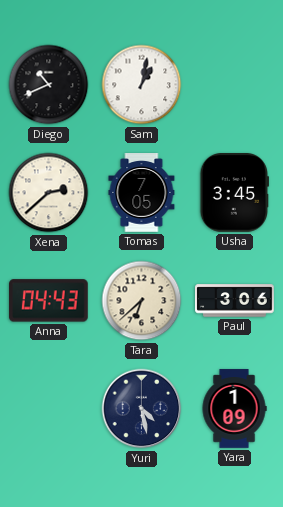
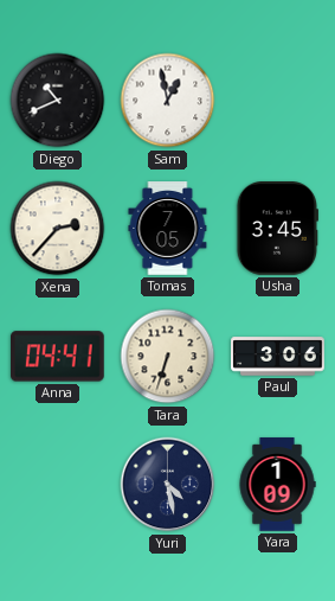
Sam: 1:02 -> 12:58 (168, 101)
Xena: 2:38 -> 2:37 (58, 229)
Anna: 04:43 -> 04:41 (58, 357)
Tara: 6:38 -> 6:33 (168, 357)
